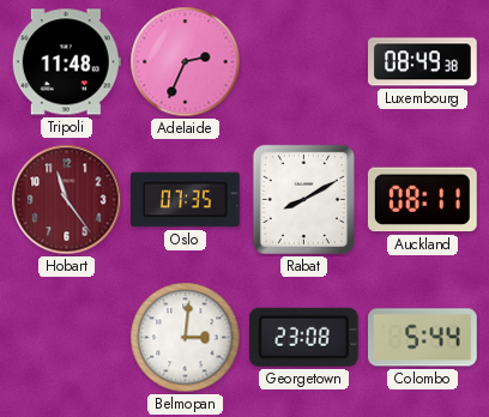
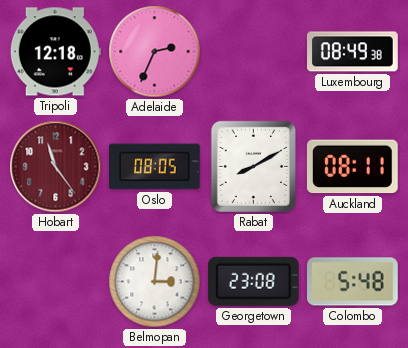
Tripoli: 11:48 -> 12:18 (55, 52)
Oslo: 07:35 -> 08:05 (155, 167)
Colombo: 5:44 -> 5:48 (353, 282)
